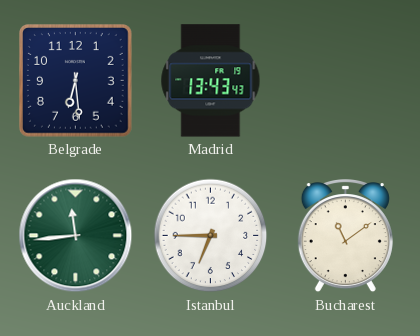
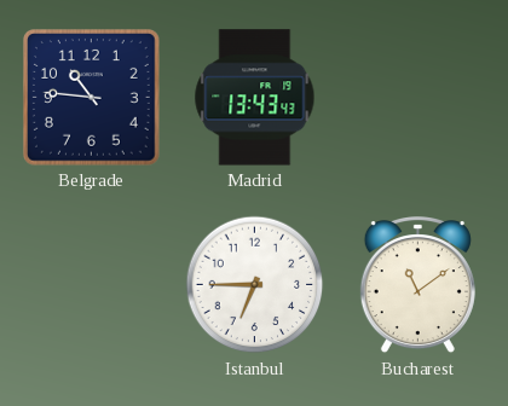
Belgrade: 6:29 -> 10:46 (92, 98)
Auckland: 11:44 -> none (76, 236)
